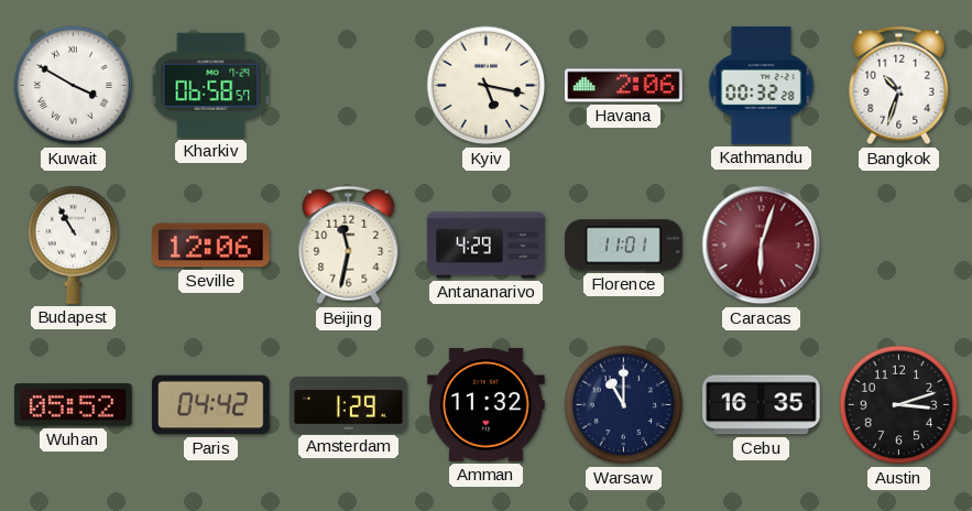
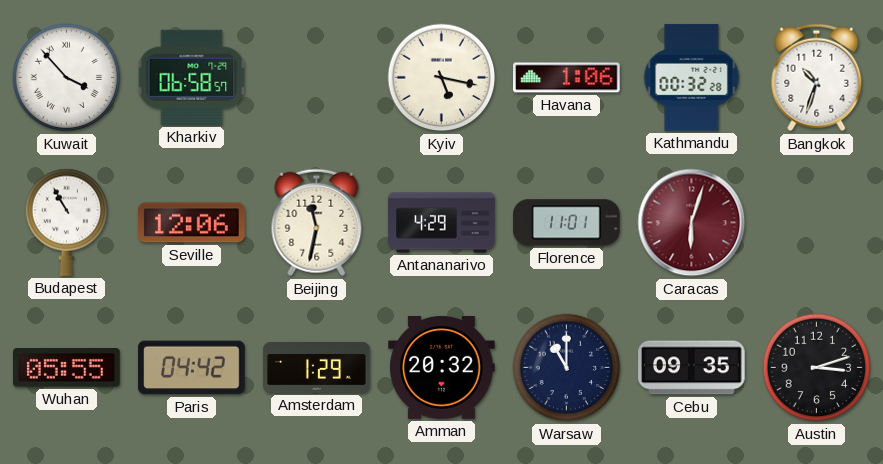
Kuwait: 3:50 -> 3:53 (67, 78)
Havana: 2:06 -> 1:06 (567, 78)
Wuhan: 05:52 -> 05:55 (67, 368)
Amman: 11:32 -> 20:32 (442, 368)
Cebu: 16:35 -> 09:35 (692, 368)
